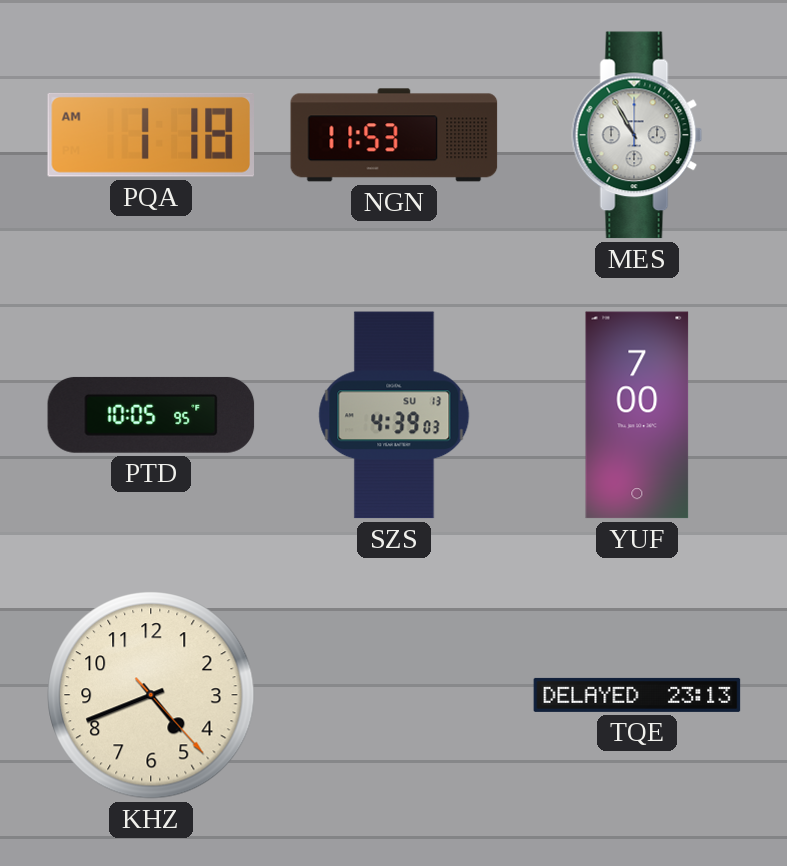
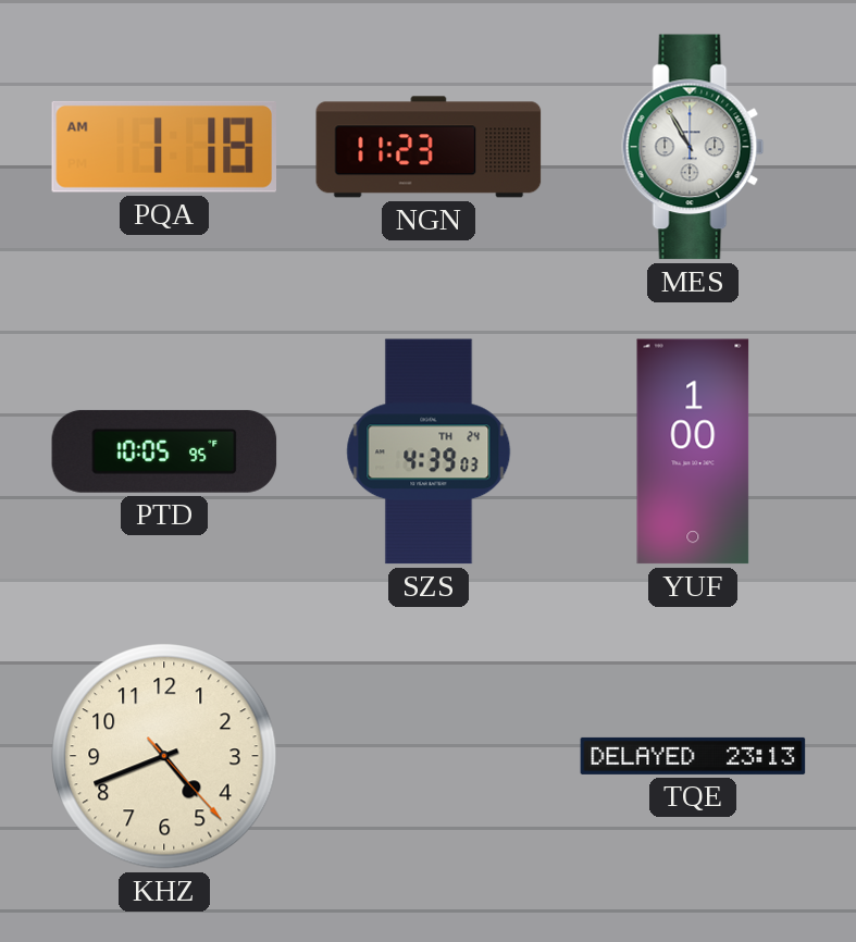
NGN: 11:53 -> 11:23 (429, 147)
SZS date: SU 13 -> TH 24 (429, 451)
YUF: 7:00 -> 1:00 (693, 451)
